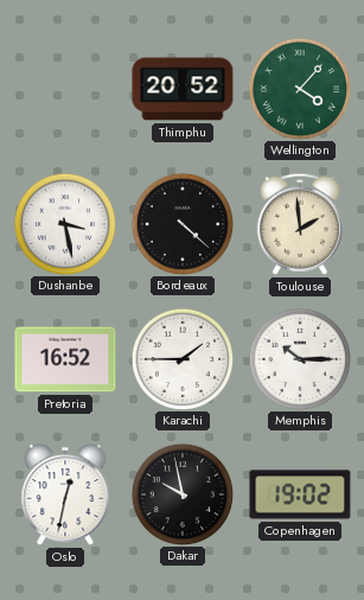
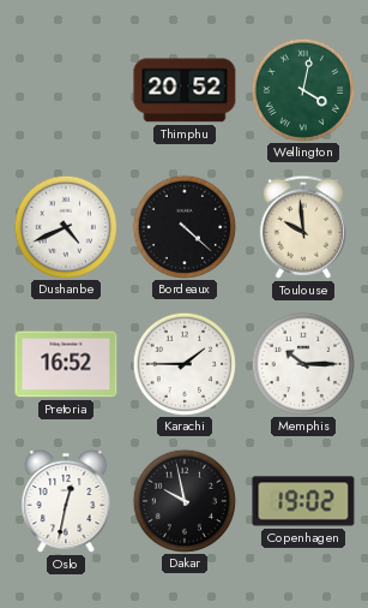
Wellington: 4:07 -> 4:02 (302, 89)
Dushanbe: 3:28 -> 4:41 (65, 226)
Toulouse: 1:59 -> 9:59 (303, 227)
